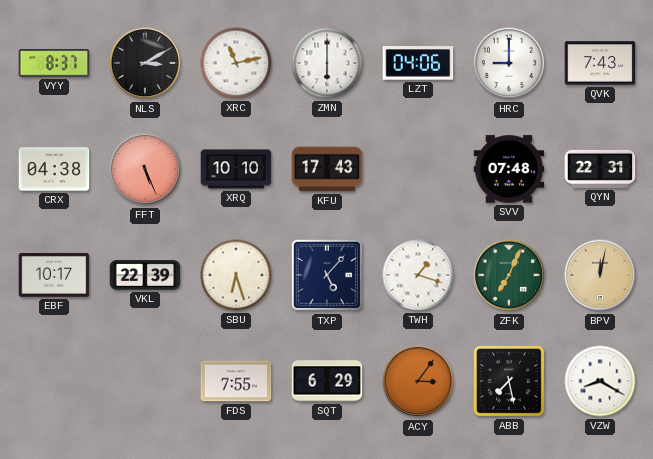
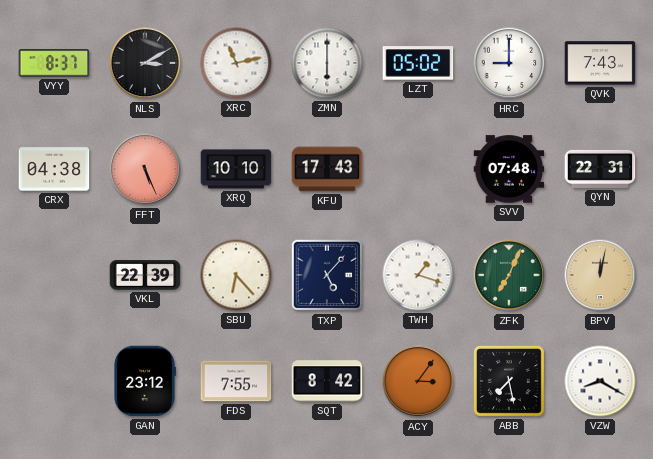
LZT: 04:06 -> 05:02 (418, 63)
EBF: 10:17 -> none (54, 276)
SBU: 6:27 -> 6:23 (236, 275)
GAN: none -> 23:12 (145, 381)
SQT: 6:29 -> 8:42 (327, 381)
